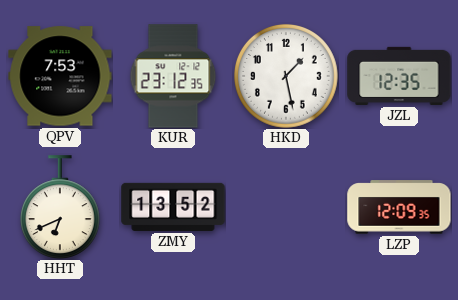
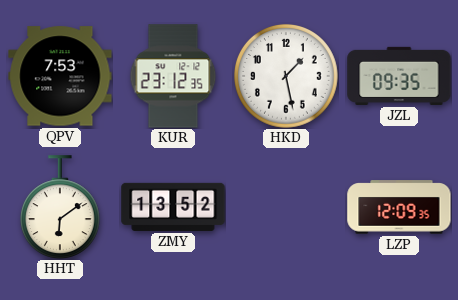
JZL: 12:35 -> 09:35 (399, 76)
HHT: 6:41 -> 6:09 (60, 207)
